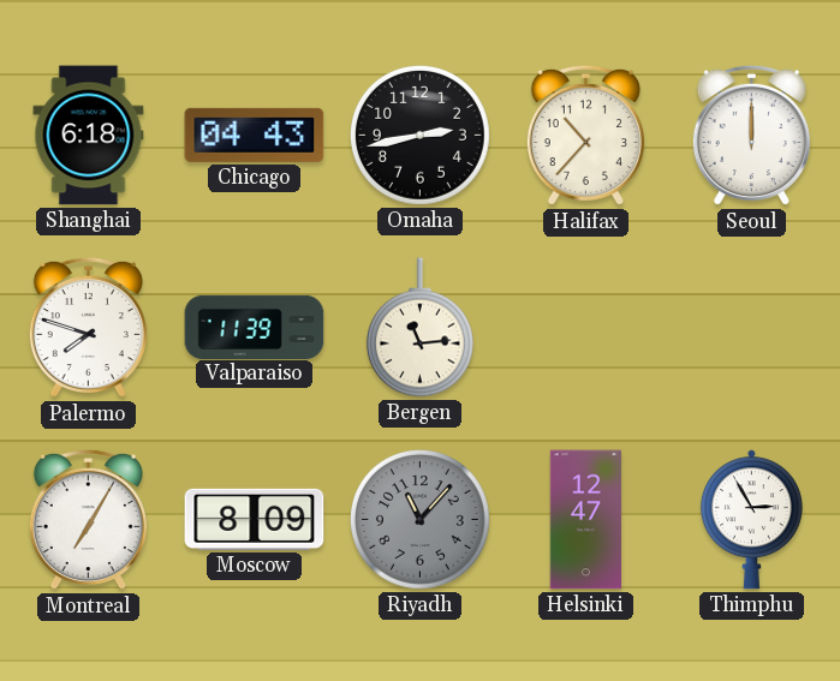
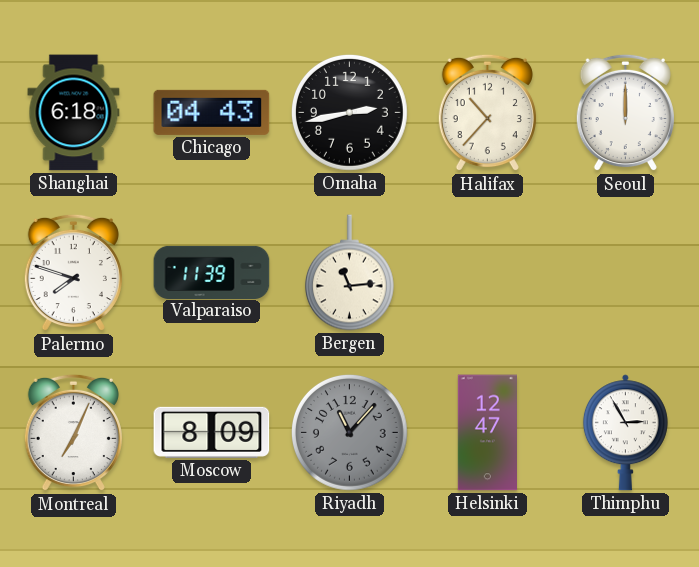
Montreal: 7:05 -> 7:04 (73, 433)
